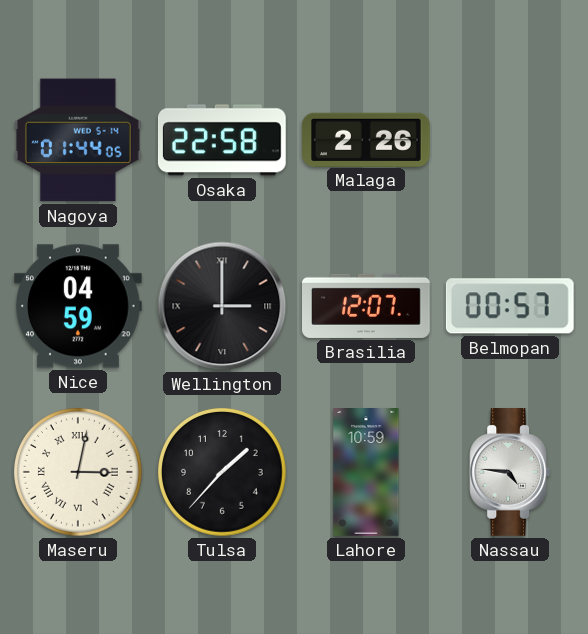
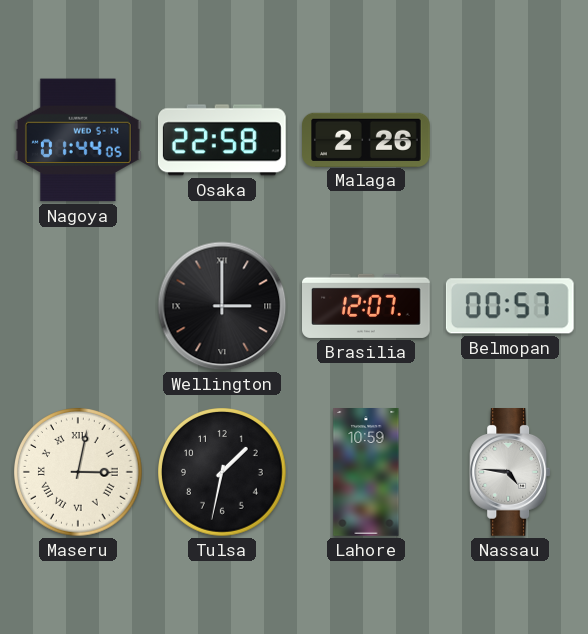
Nice: 04:59 -> none (78, 306)
Tulsa: 1:37 -> 1:32 (223, 473)
